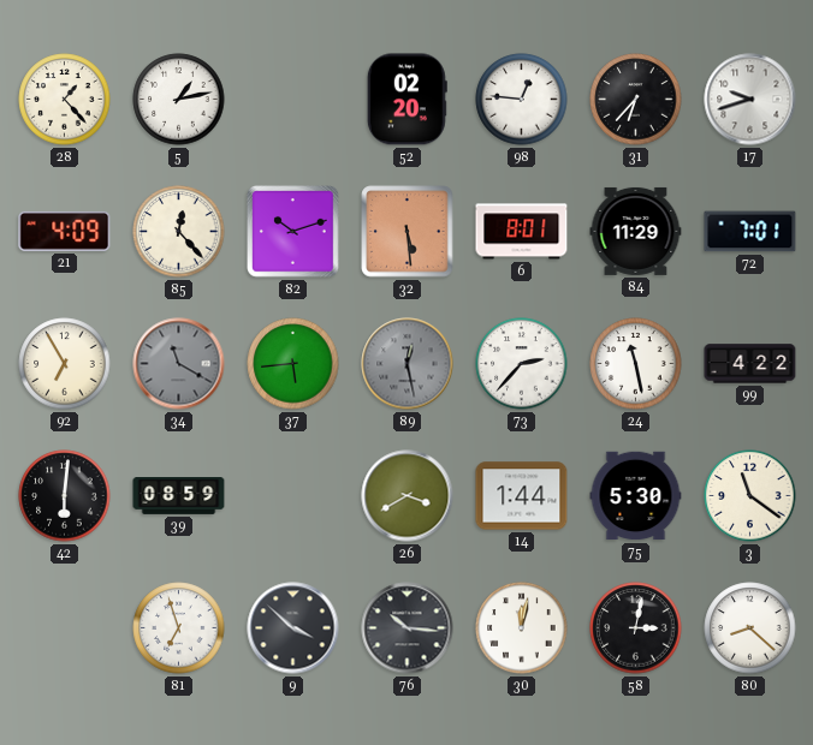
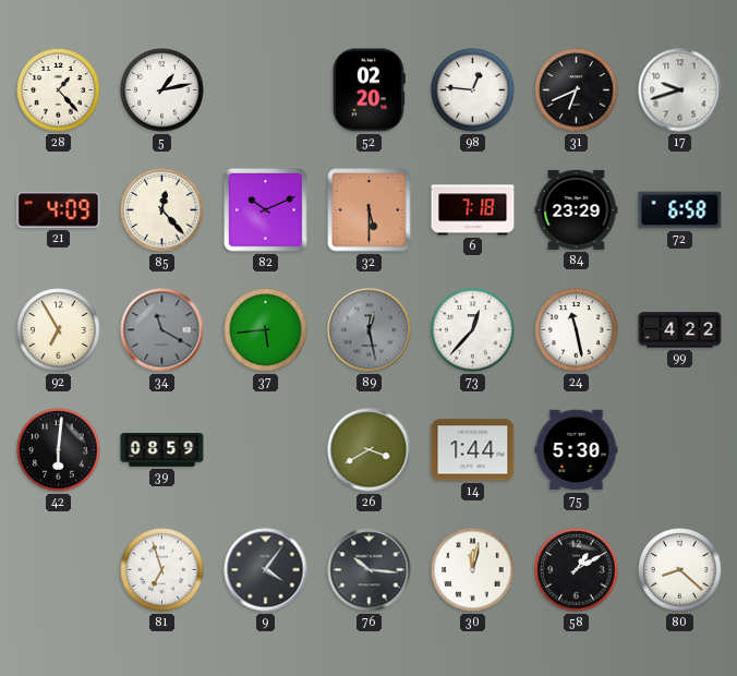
31: 6:37 -> 6:41 (577, 90)
82: 10:12 -> 10:11 (266, 210)
32: 5:29 -> 5:30 (370, 210)
6: 8:01 -> 7:18 (473, 210)
84: 11:29 -> 23:29 (577, 209)
72: 7:01 -> 6:58 (680, 210)
73: 2:37 -> 12:37 (473, 330)
3: 11:21 -> none (750, 496)
9: 3:52 -> 4:06 (266, 570)
58: 3:02 -> 1:10 (577, 570)
